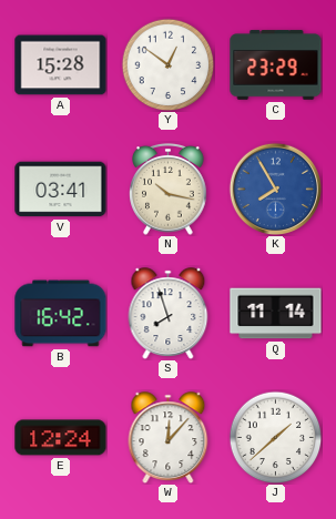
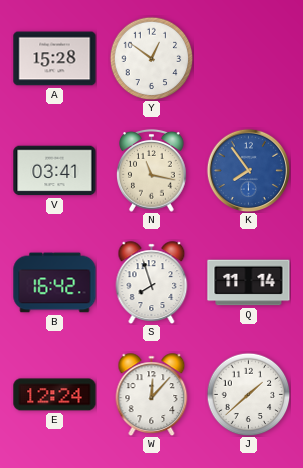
C: 23:29 -> none (276, 65)
N: 10:17 -> 11:17 (152, 170)
K: 7:55 -> 7:54 (248, 170)
